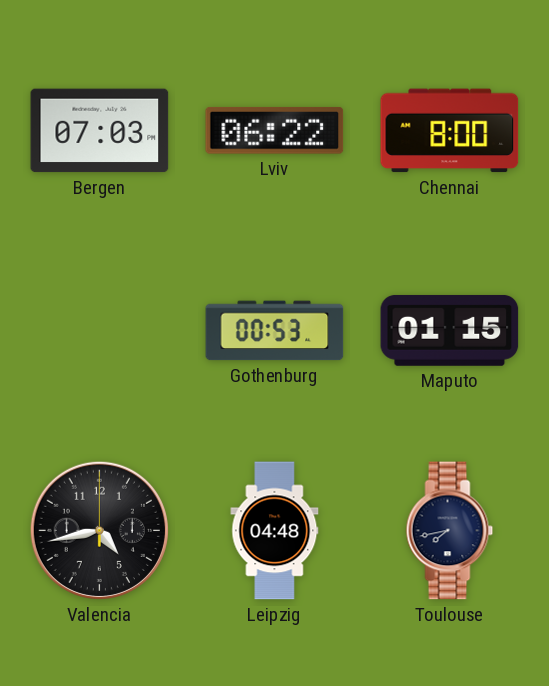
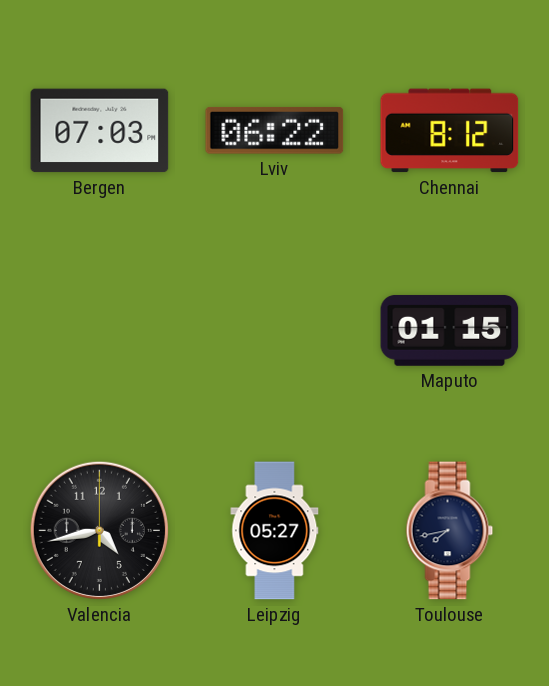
Chennai: 8:00 -> 8:12 (450, 131)
Gothenburg: 00:53 -> none (275, 331)
Leipzig: 04:48 -> 05:27 (275, 531)
